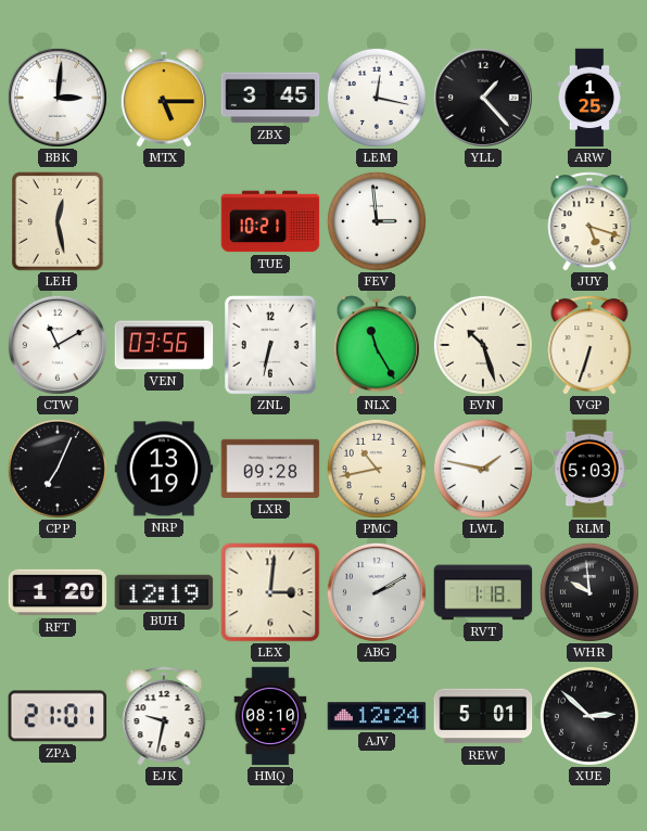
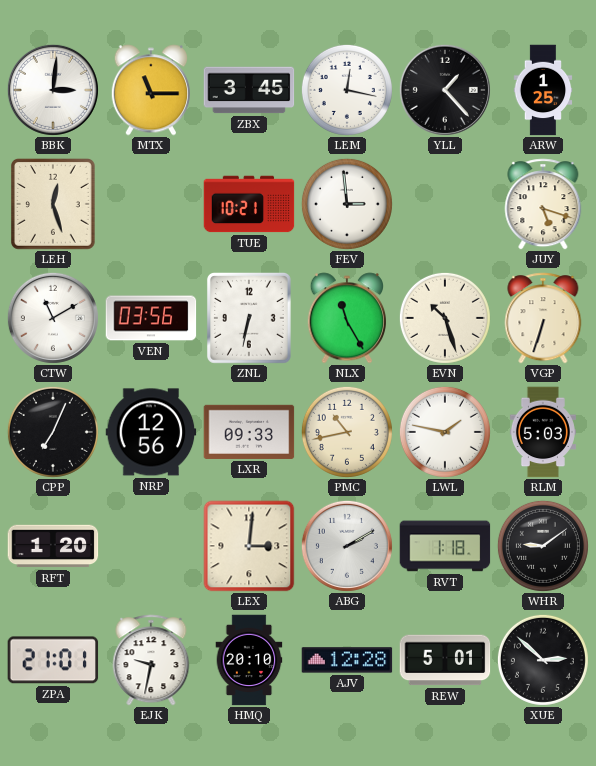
MTX: 5:15 -> 11:15 (150, 90)
LEH: 12:28 -> 12:27 (53, 205)
NRP: 13:19 -> 12:56 (151, 432)
LXR: 09:28 -> 09:33 (249, 432)
BUH: 12:19 -> none (164, 592)
WHR: 9:59 -> 9:09 (543, 546)
HMQ: 08:10 -> 20:10 (249, 660)
AJV: 12:24 -> 12:28 (347, 660)
